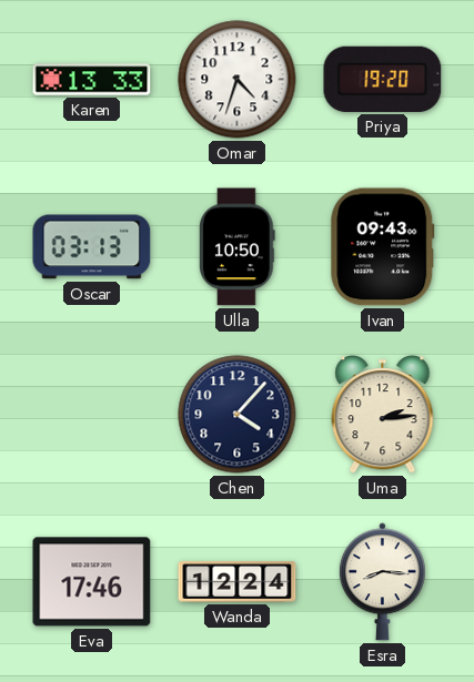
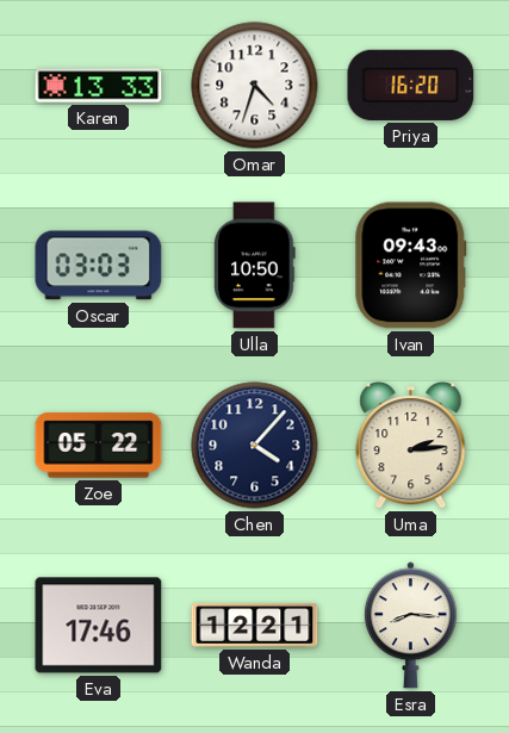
Priya: 19:20 -> 16:20 (411, 85)
Oscar: 03:13 -> 03:03 (99, 266)
Zoe: none -> 05:22 (99, 446)
Wanda: 12:24 -> 12:21 (255, 625)
